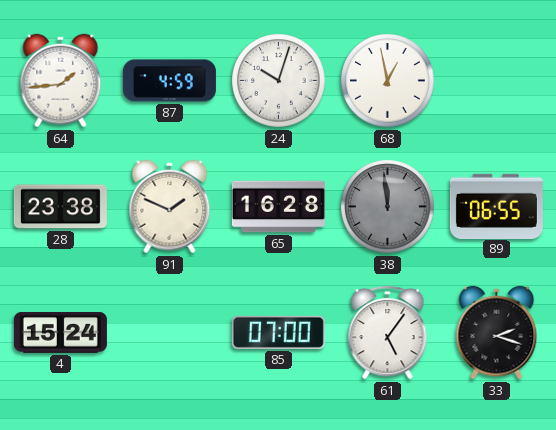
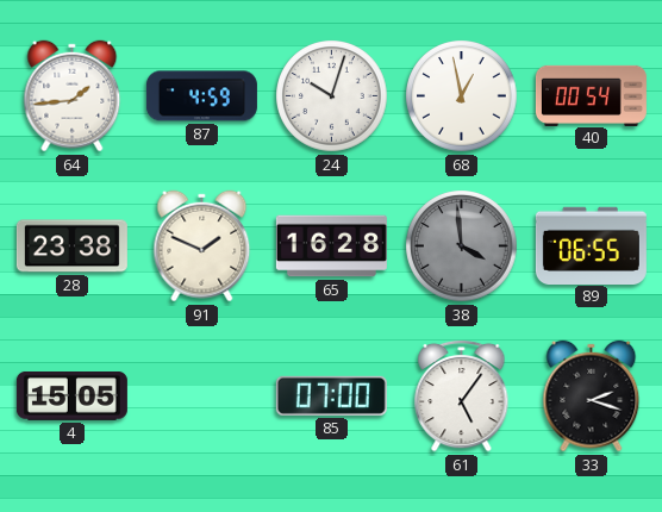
40: none -> 00:54 (591, 95)
38: 11:59 -> 3:59 (462, 246)
4: 15:24 -> 15:05 (71, 395)
